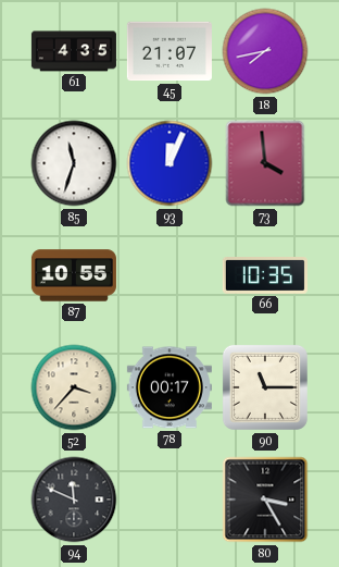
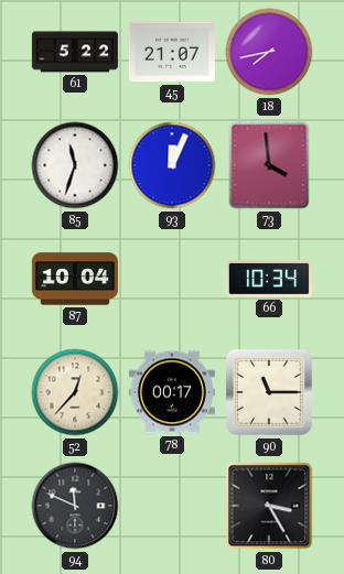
61: 4:35 -> 5:22 (75, 52)
87: 10:55 -> 10:04 (75, 279)
66: 10:35 -> 10:34 (269, 280)
52: 3:37 -> 12:37 (75, 392)
